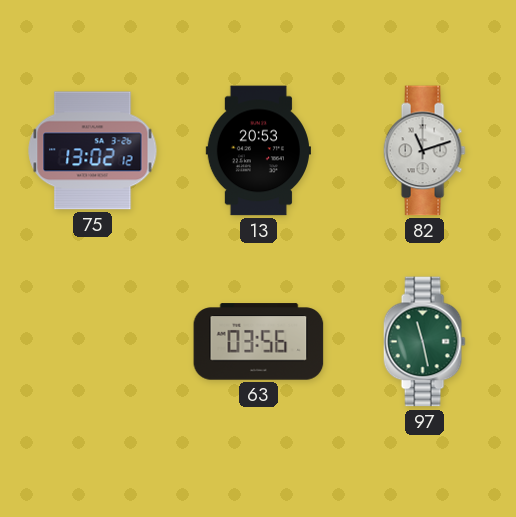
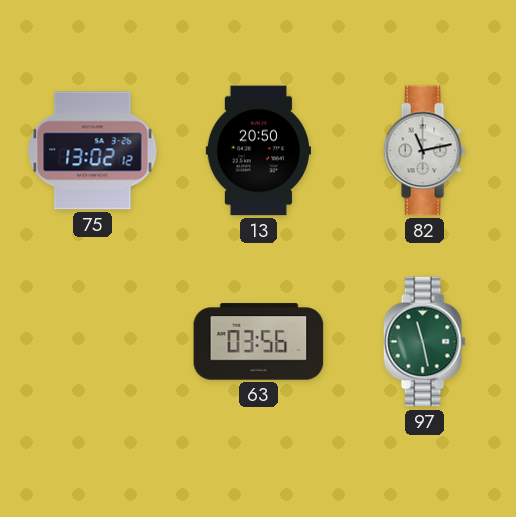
13: 20:53 -> 20:50 (258, 151)
82: 11:12 -> 11:13 (424, 151)
